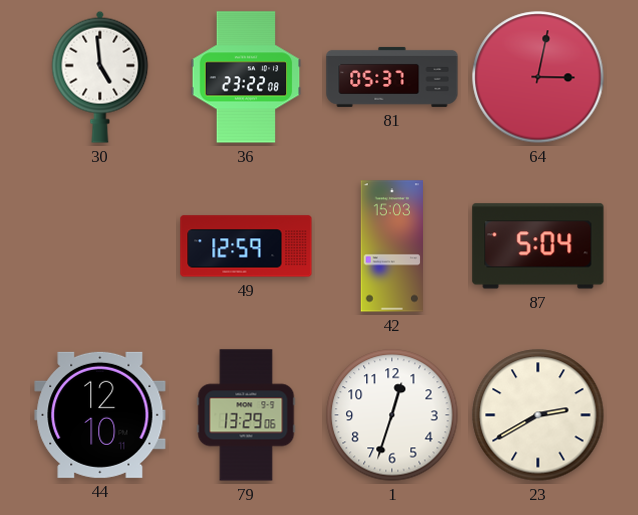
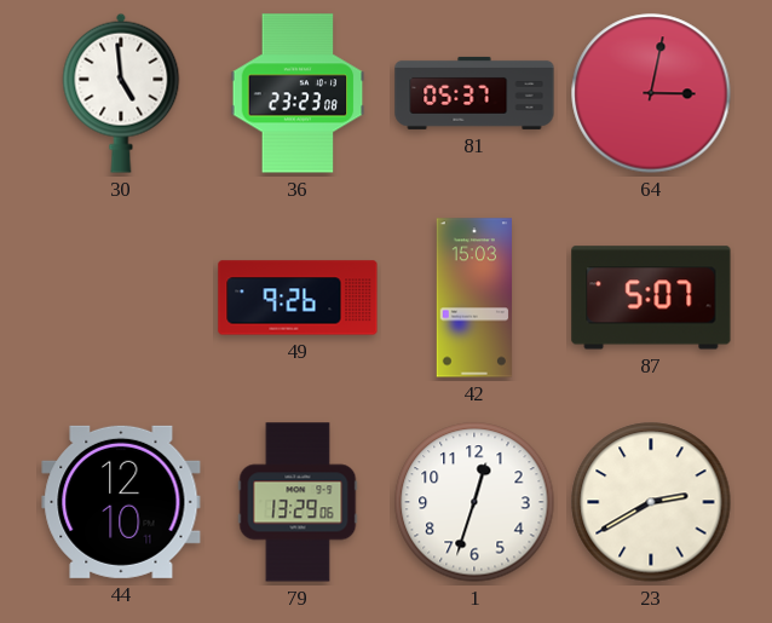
36: 23:22 -> 23:23 (298, 93)
49: 12:59 -> 9:26 (298, 298)
87: 5:04 -> 5:07 (651, 298)
